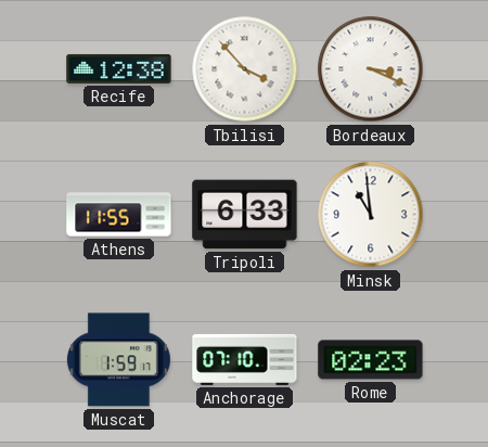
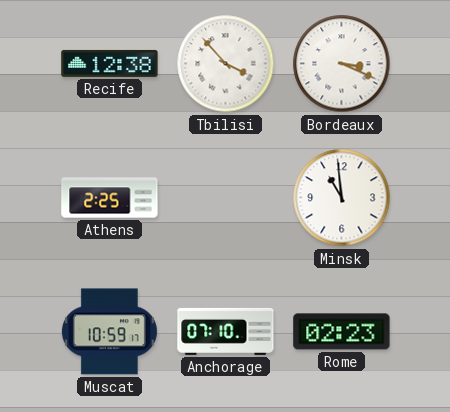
Athens: 11:55 -> 2:25 (110, 198)
Tripoli: 6:33 -> none (245, 215)
Muscat: 1:59 -> 10:59 (109, 332)
